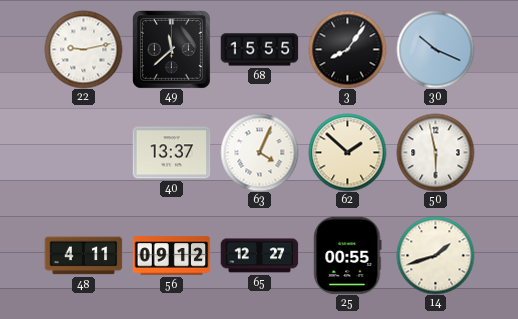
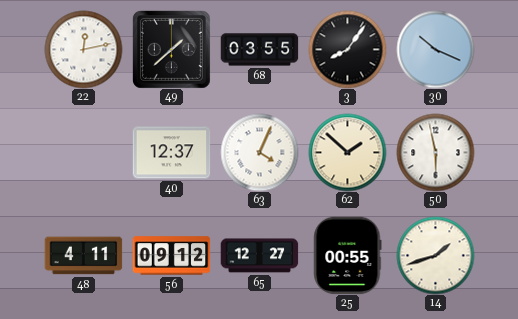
22: 9:13 -> 12:13 (83, 49)
49: 11:38 -> 1:38 (171, 49)
68: 15:55 -> 03:55 (259, 50)
40: 13:37 -> 12:37 (171, 153)
